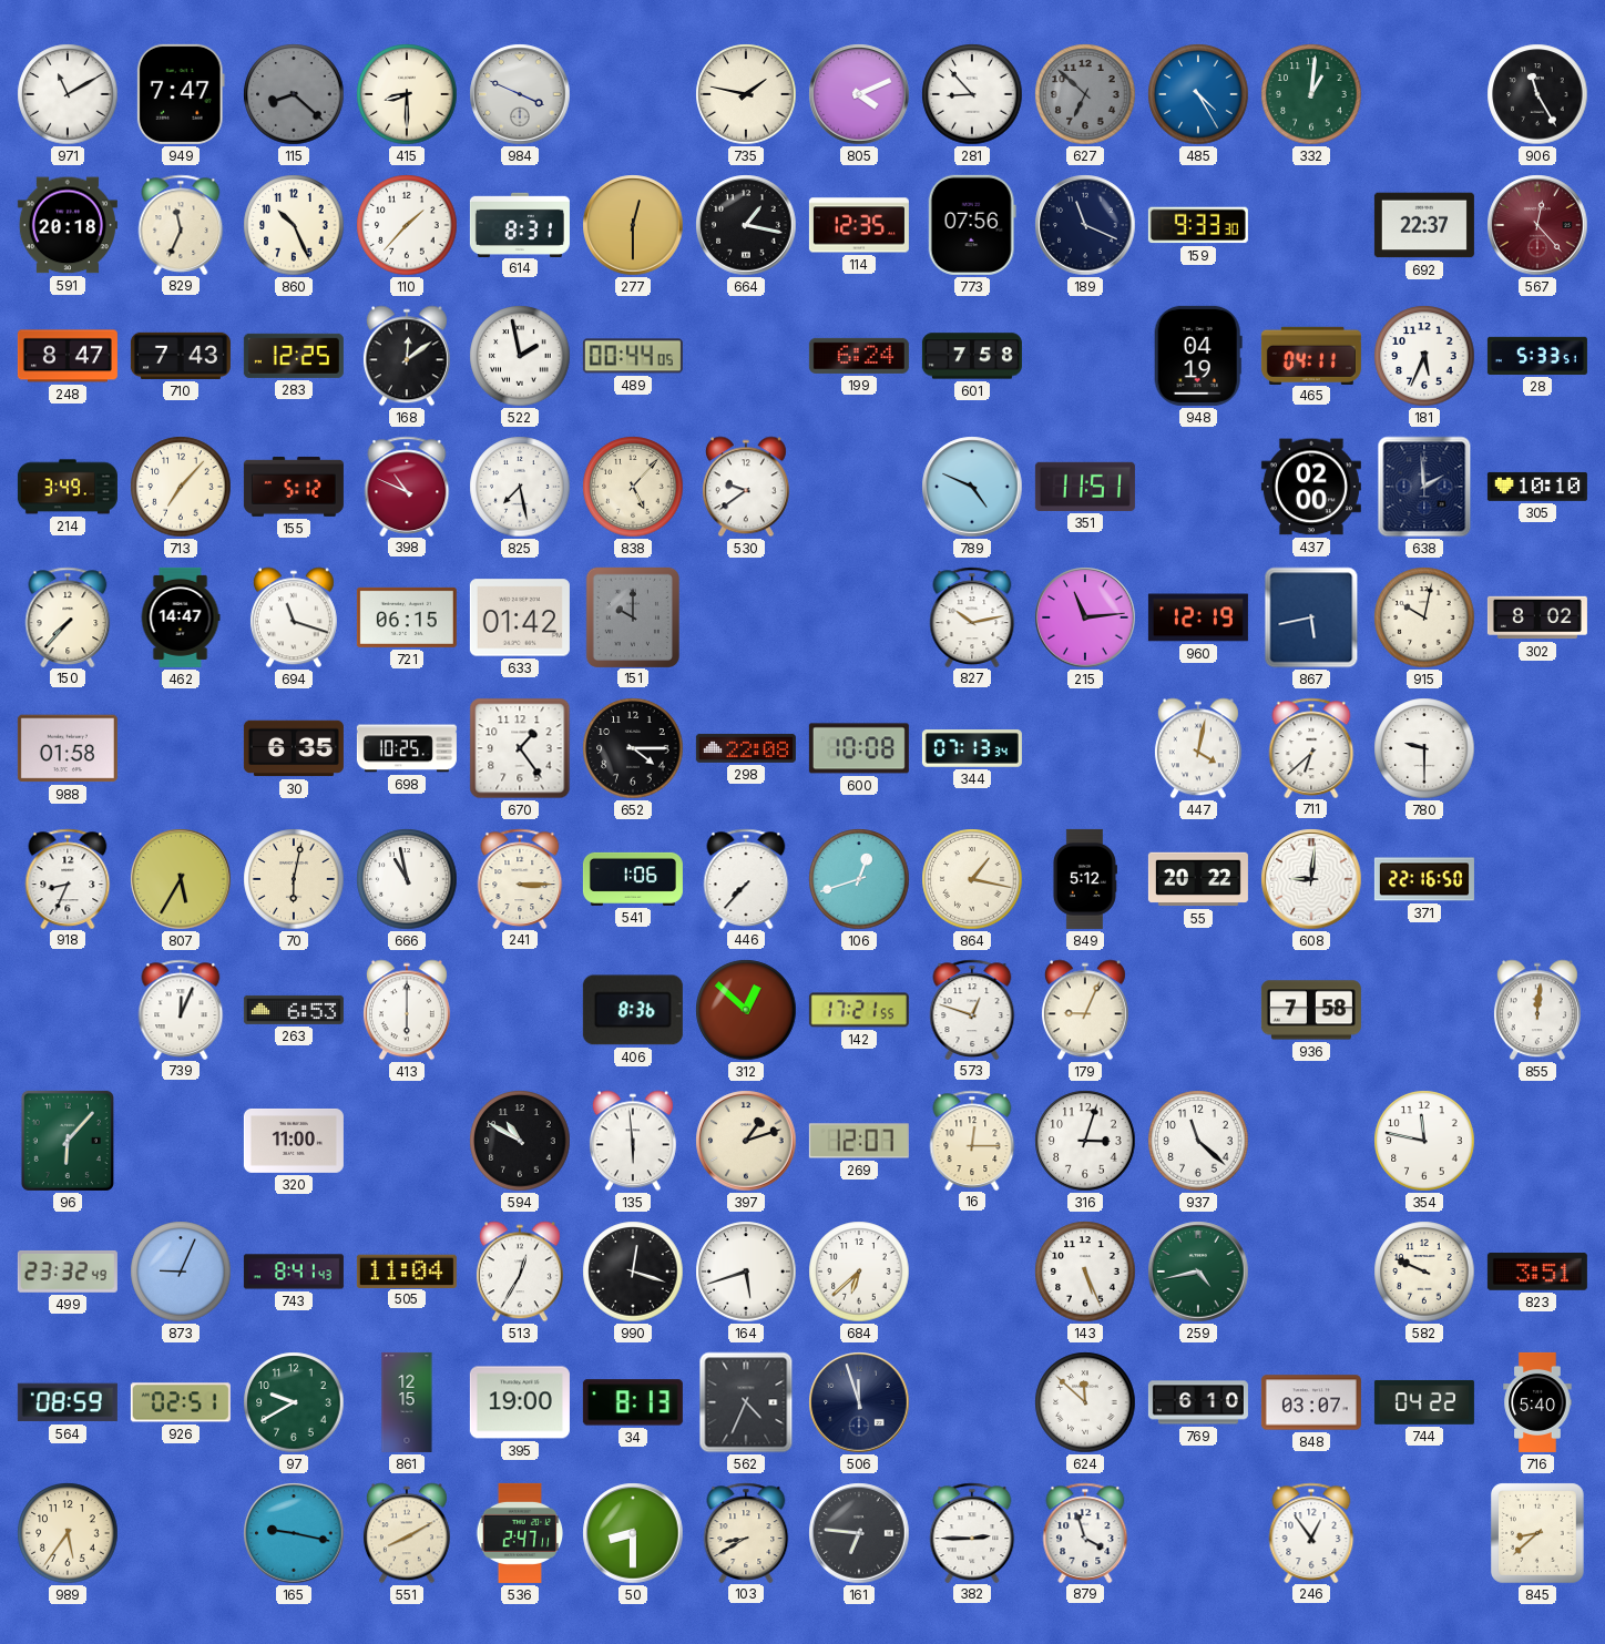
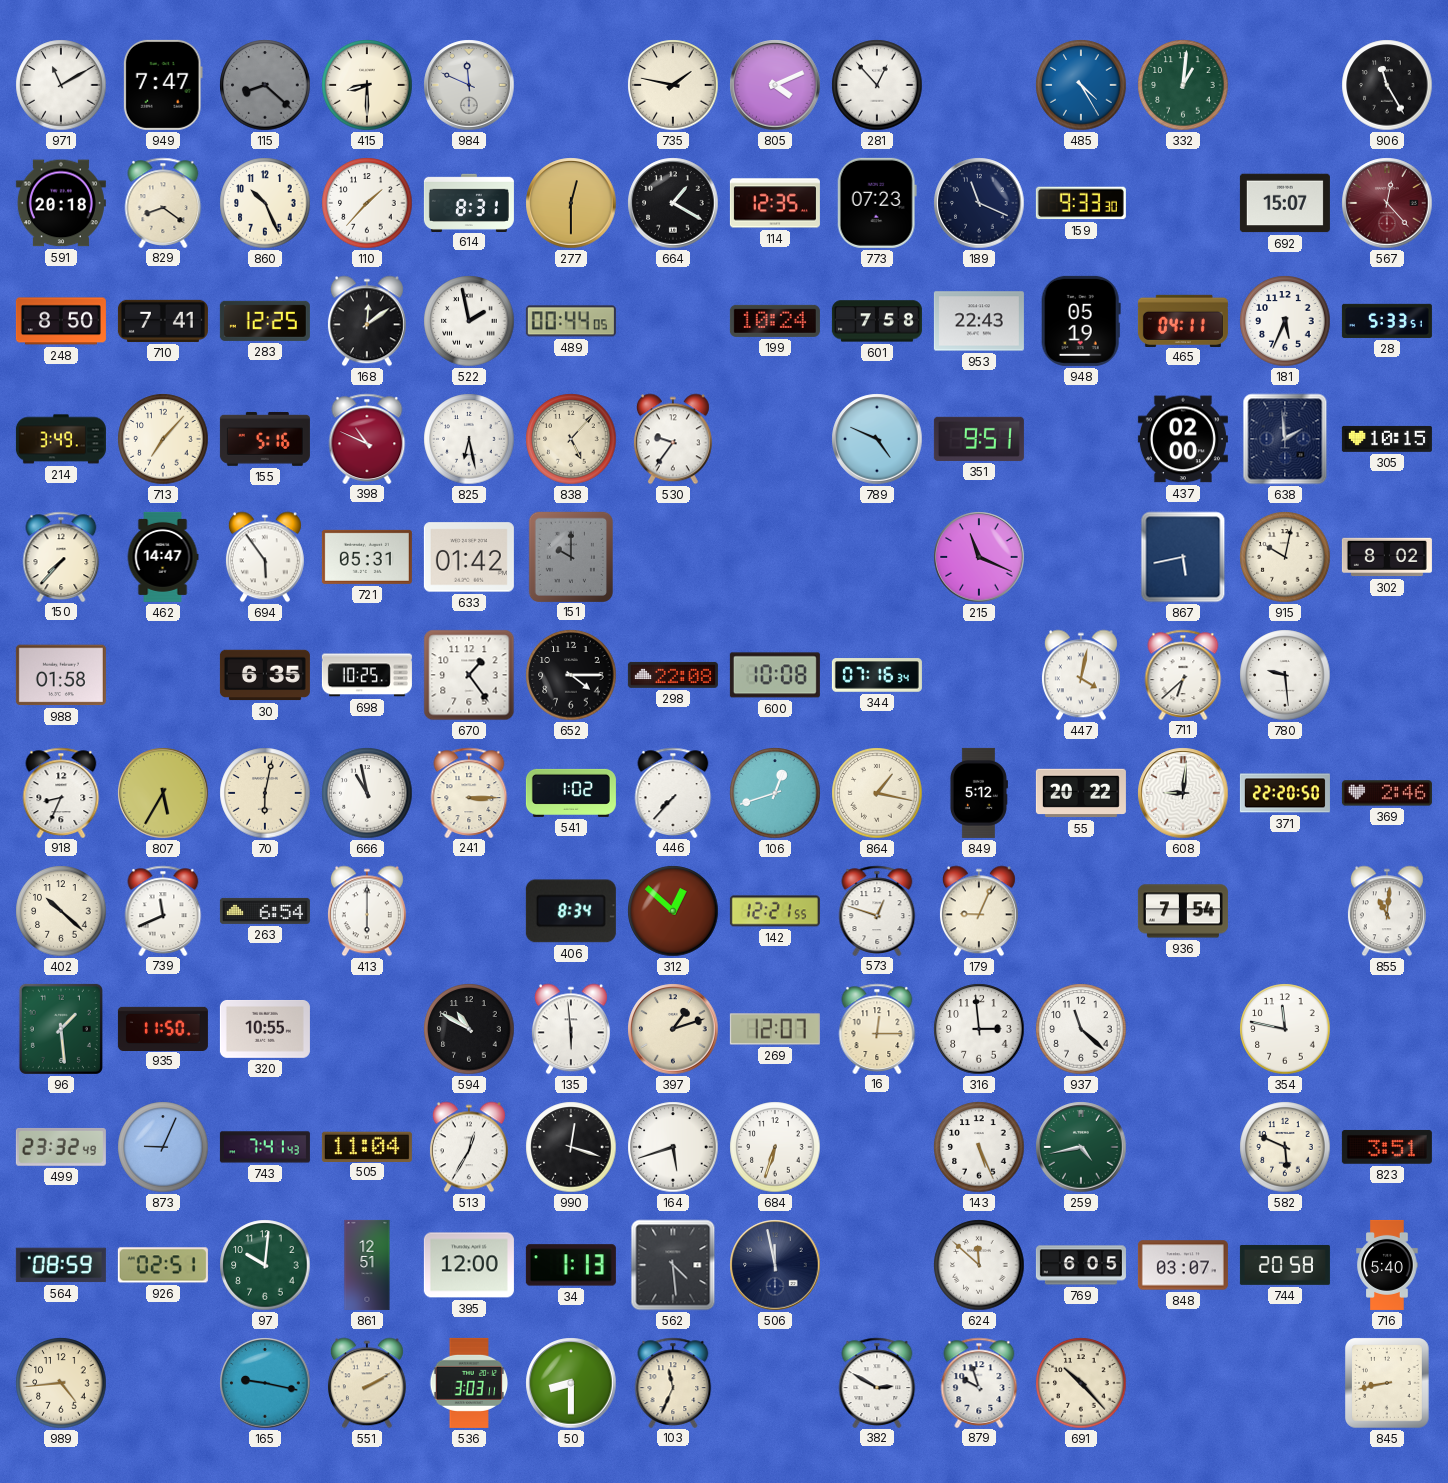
984: 3:49 -> 11:49 (469, 85)
281: 8:53 -> 12:53 (877, 85)
627: 6:52 -> none (1085, 94)
829: 11:34 -> 8:21 (163, 202)
664: 1:17 -> 1:20 (673, 203)
773: 07:56 -> 07:23 (877, 203)
692: 22:37 -> 15:07 (1285, 203)
248: 8:47 -> 8:50 (61, 321)
710: 7:43 -> 7:41 (163, 321)
199: 6:24 -> 10:24 (775, 321)
953: none -> 22:43 (979, 321)
948: 04:19 -> 05:19 (1081, 321)
155: 5:12 -> 5:16 (265, 439)
825: 7:28 -> 6:28 (469, 439)
530: 9:39 -> 9:36 (673, 439)
351: 11:51 -> 9:51 (979, 439)
305: 10:10 -> 10:15 (1387, 439)
694: 11:18 -> 5:54 (265, 557)
721: 06:15 -> 05:31 (367, 557)
827: 10:13 -> none (972, 616)
215: 11:14 -> 11:19 (979, 557)
960: 12:19 -> none (1198, 617)
344: 07:13 -> 07:16 (877, 675)
780: 9:30 -> 9:29 (1285, 675)
541: 1:06 -> 1:02 (571, 793)
371: 22:16 -> 22:20 (1285, 793)
369: none -> 2:46 (1387, 793)
402: none -> 10:22 (61, 911)
739: 12:04 -> 11:41 (163, 910)
263: 6:53 -> 6:54 (265, 911)
406: 8:36 -> 8:34 (571, 911)
142: 17:21 -> 12:21 (775, 911)
936: 7:58 -> 7:54 (1183, 911)
855: 12:01 -> 11:01 (1387, 911)
96: 6:07 -> 1:29 (61, 1029)
935: none -> 11:50 (163, 1028)
320: 11:00 -> 10:55 (265, 1029)
316: 3:03 -> 2:59 (979, 1029)
743: 8:41 -> 7:41 (265, 1147)
684: 6:38 -> 6:33 (775, 1147)
582: 9:49 -> 5:49 (1285, 1147)
97: 9:40 -> 10:01 (265, 1265)
861: 12:15 -> 12:51 (367, 1265)
395: 19:00 -> 12:00 (469, 1265)
34: 8:13 -> 1:13 (571, 1265)
562: 4:34 -> 4:29 (673, 1265)
506: 11:57 -> 11:58 (775, 1265)
769: 6:10 -> 6:05 (1081, 1265)
744: 04:22 -> 20:58 (1285, 1265)
989: 5:36 -> 4:44 (61, 1383)
551: 8:10 -> 2:10 (367, 1383)
536: 2:47 -> 3:03 (469, 1383)
103: 8:40 -> 11:34 (673, 1382)
161: 6:46 -> none (859, 1533)
382: 2:45 -> 2:50 (877, 1382)
879: 3:57 -> 9:57 (979, 1382)
691: none -> 10:23 (1081, 1383)
246: 12:54 -> none (1311, 1532)
845: 8:38 -> 8:43 (1388, 1384)
